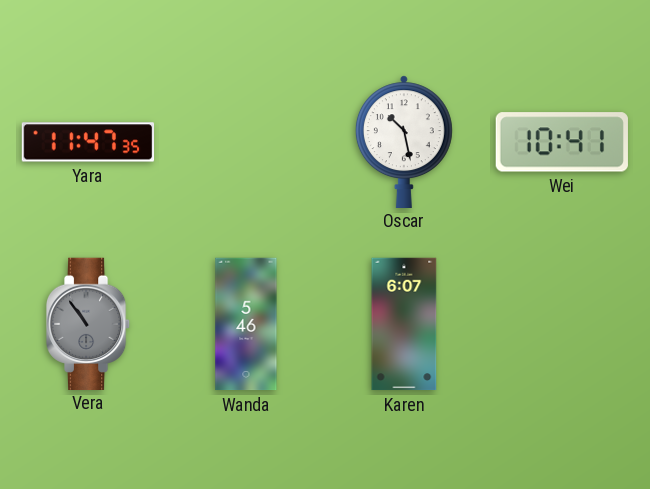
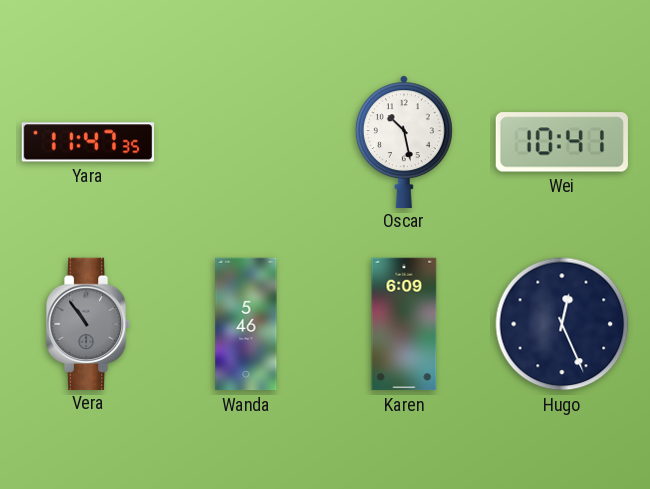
Karen: 6:07 -> 6:09 (404, 324)
Hugo: none -> 12:26 (562, 324)
